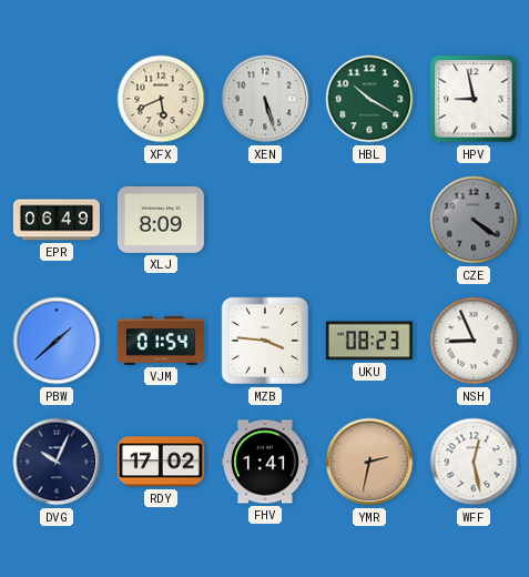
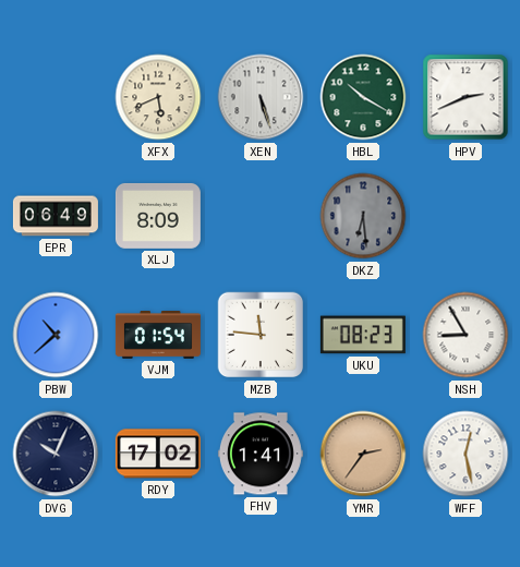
HPV: 8:58 -> 2:41 (465, 97)
DKZ: none -> 6:29 (363, 216)
CZE: 4:21 -> none (474, 220)
PBW: 1:38 -> 10:38 (56, 335)
MZB: 3:46 -> 11:46 (261, 335)
NSH: 8:56 -> 8:55 (465, 335)
YMR: 2:32 -> 2:36 (363, 454)
